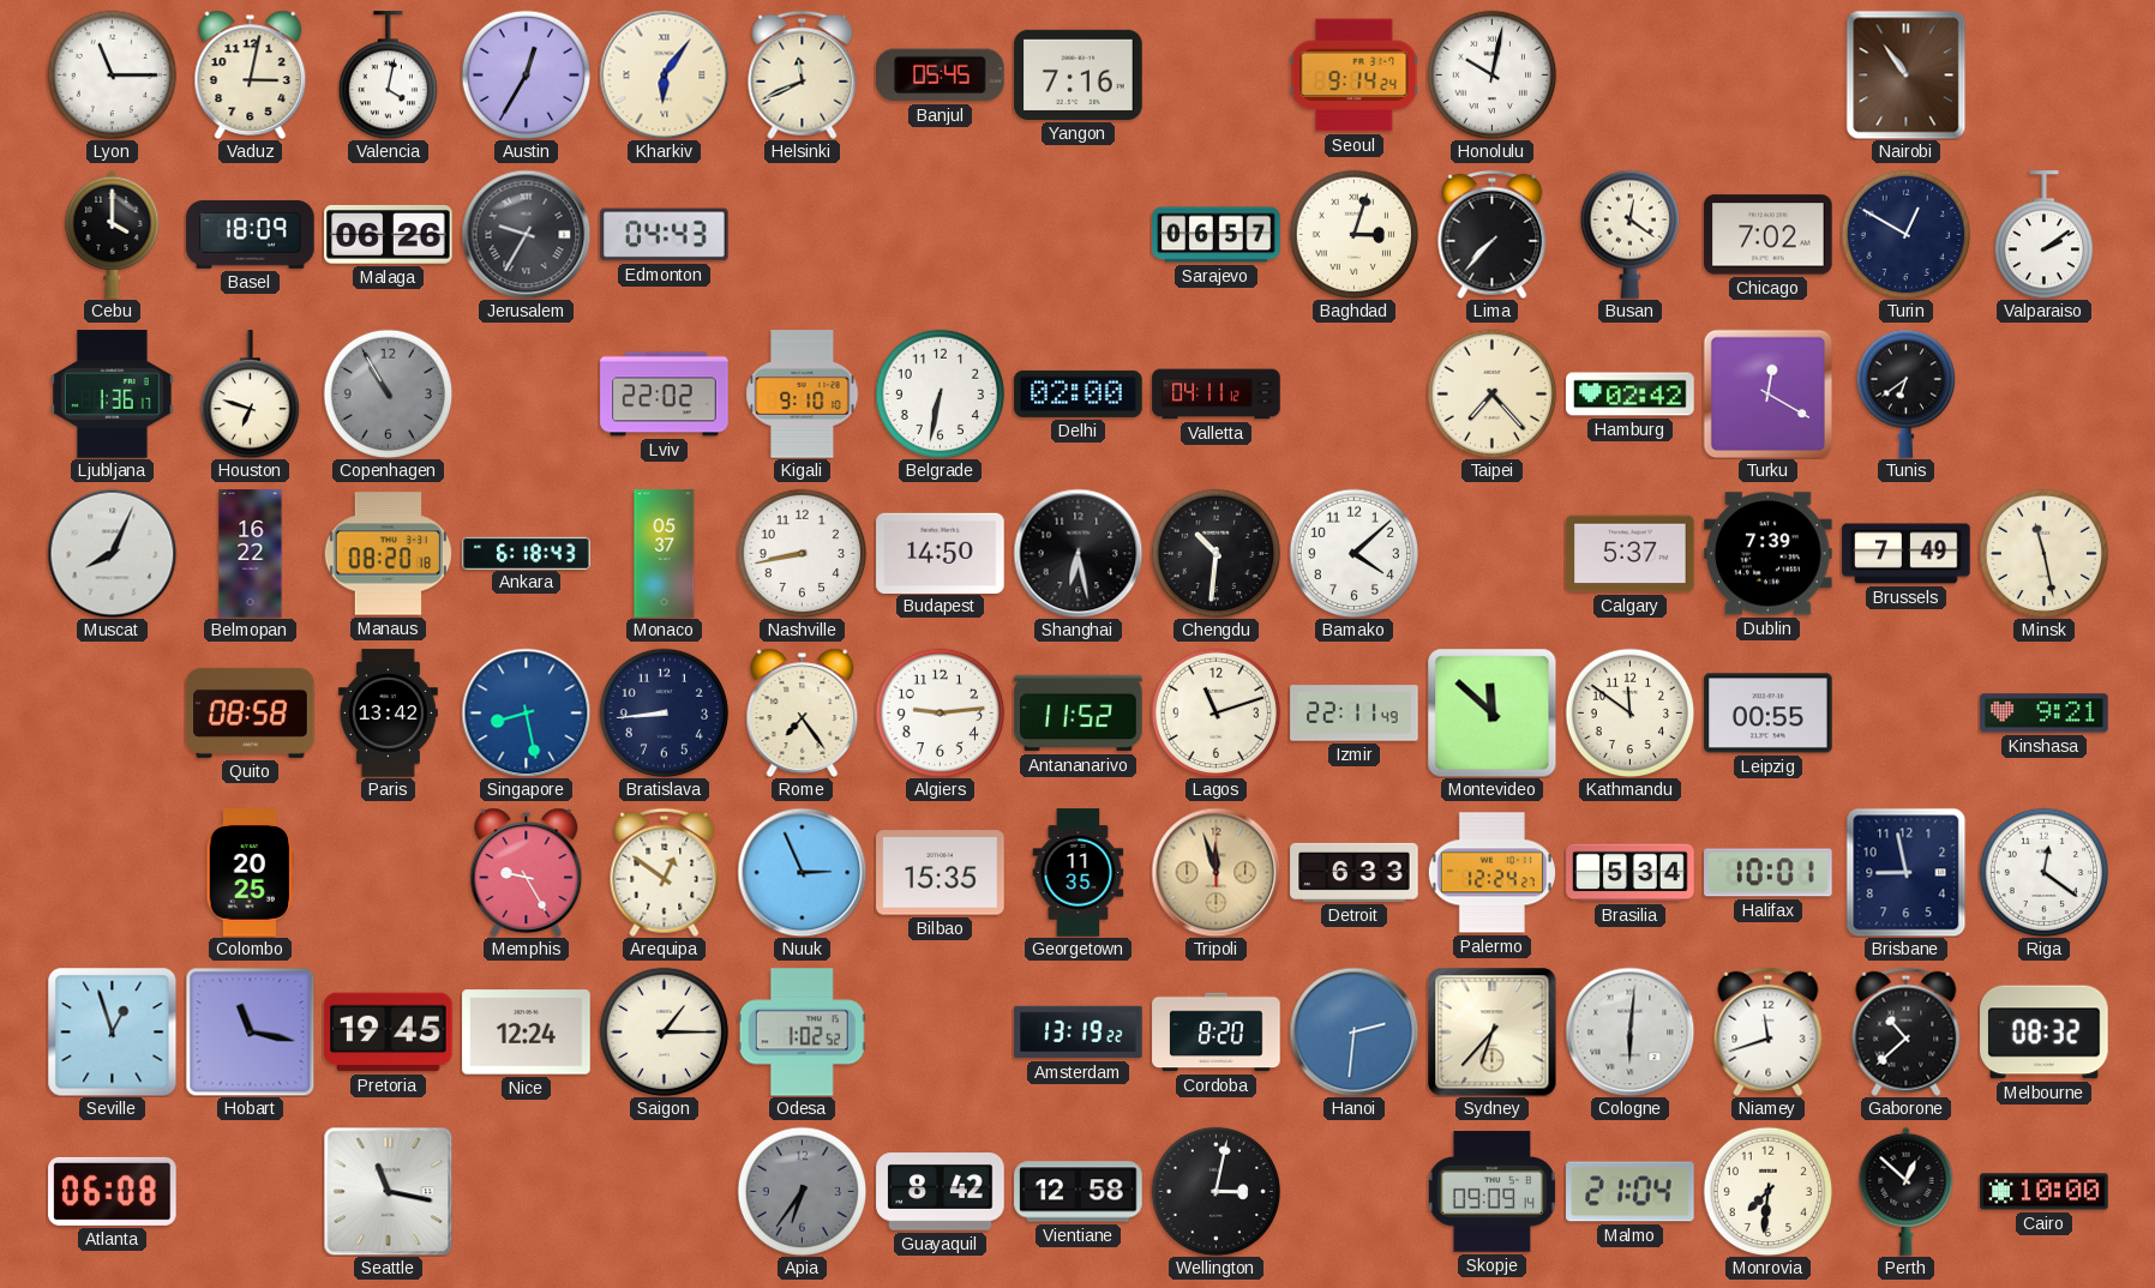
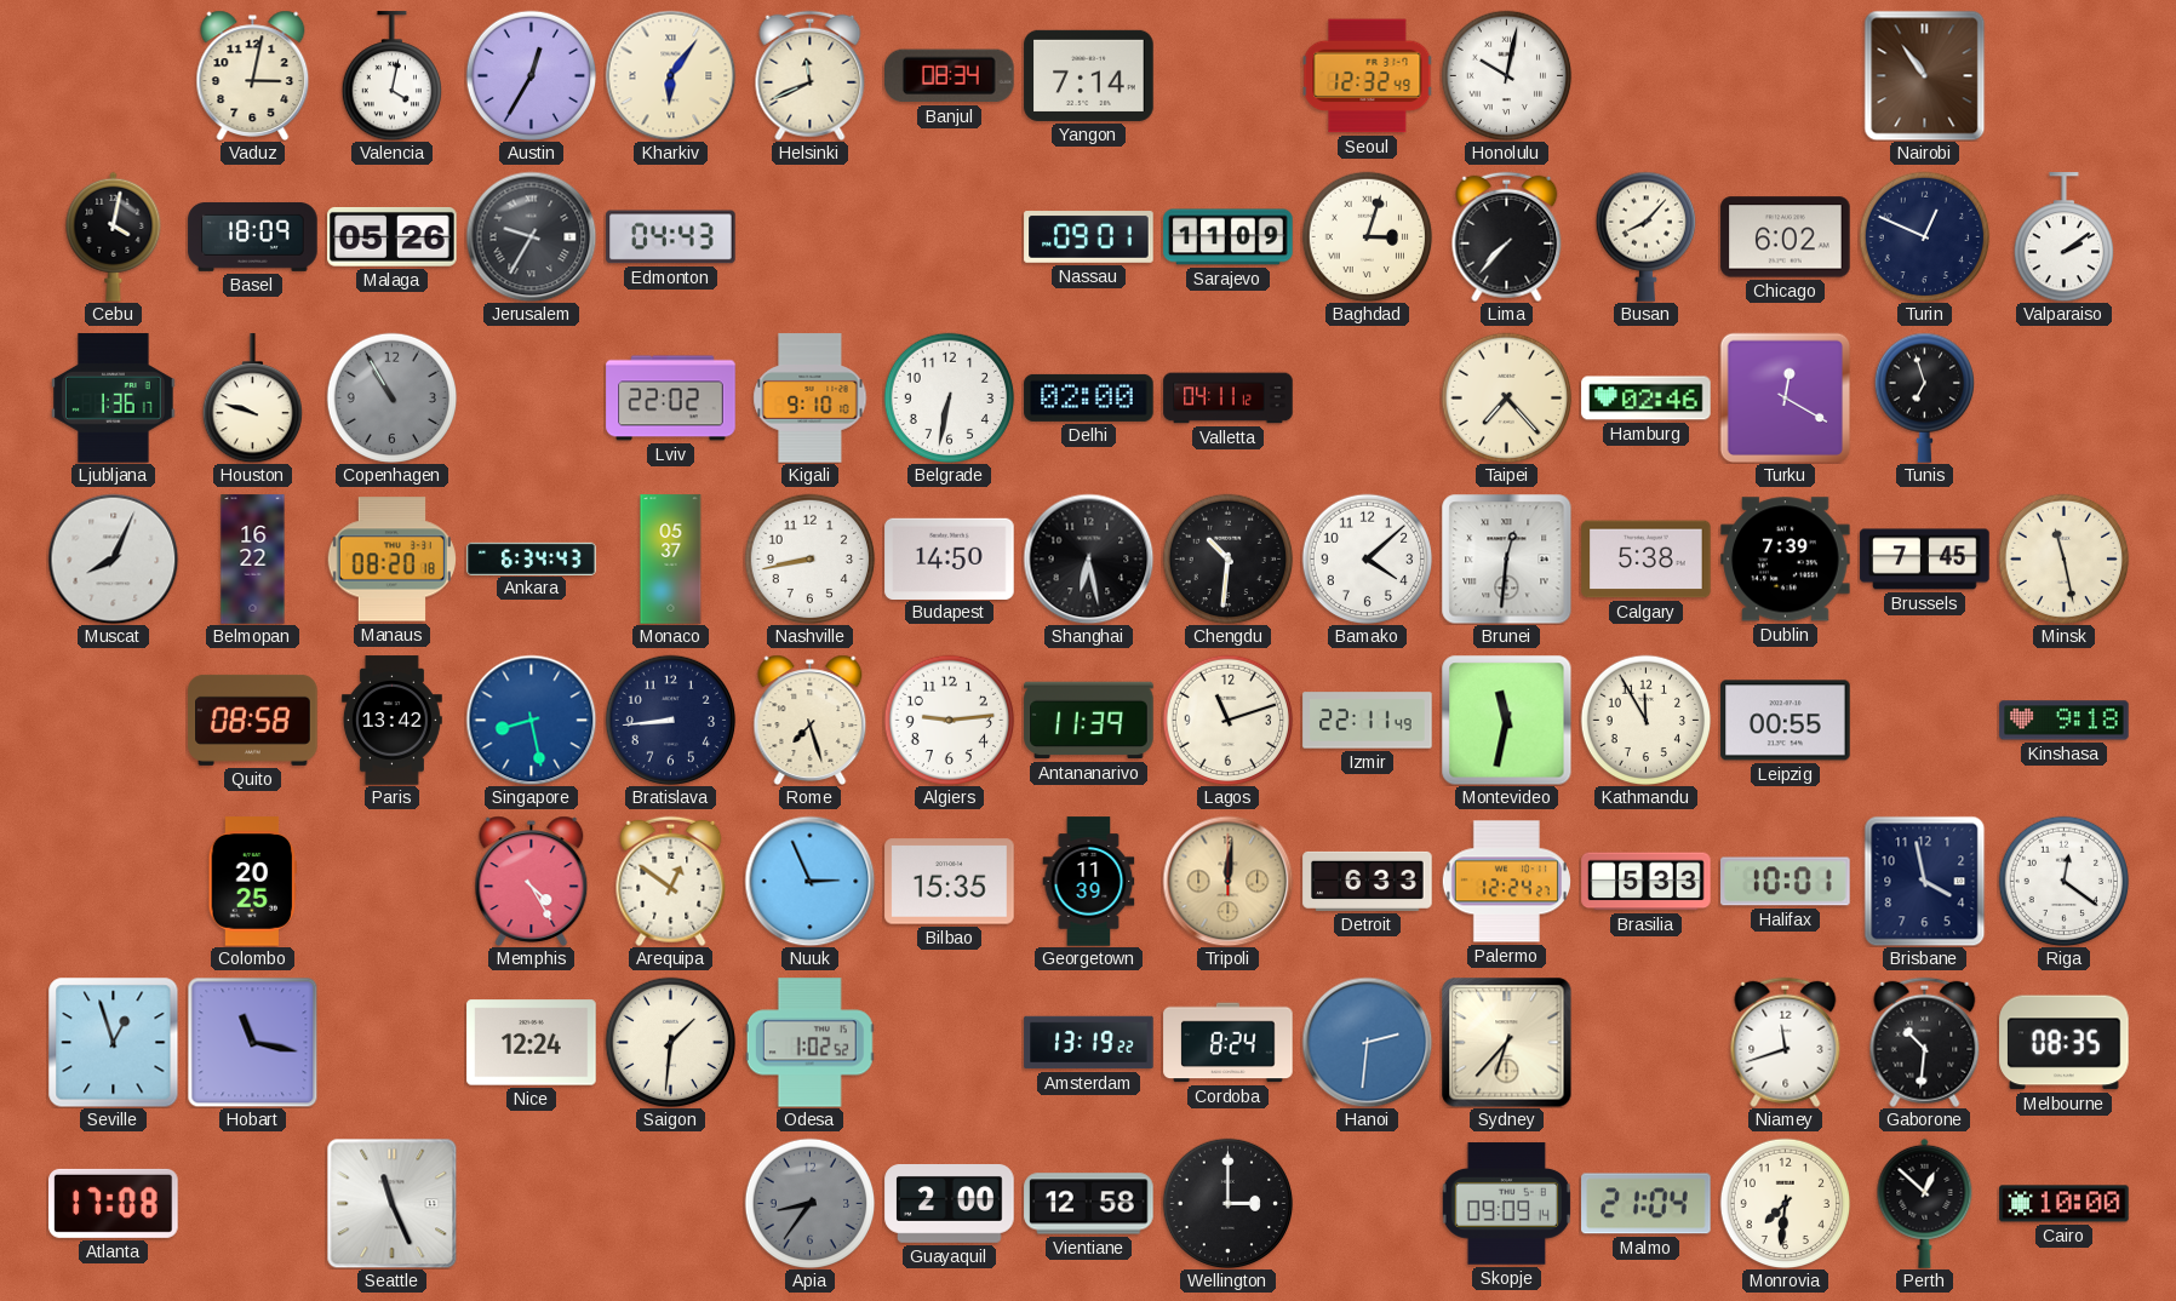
Lyon: 11:15 -> none (112, 74)
Banjul: 05:45 -> 08:34 (950, 76)
Yangon: 7:16 -> 7:14 (1089, 75)
Seoul: 9:14 -> 12:32 (1367, 76)
Cebu: 4:00 -> 4:02 (114, 236)
Malaga: 06:26 -> 05:26 (393, 237)
Nassau: none -> 09:01 (1089, 237)
Sarajevo: 06:57 -> 11:09 (1229, 237)
Busan: 12:21 -> 8:07 (1645, 236)
Chicago: 7:02 -> 6:02 (1786, 237)
Turin: 12:50 -> 12:49 (1924, 236)
Houston: 6:48 -> 9:48 (252, 399)
Hamburg: 02:42 -> 02:46 (1647, 399)
Tunis: 6:39 -> 6:57 (1924, 397)
Ankara: 6:18 -> 6:34 (532, 558)
Brunei: none -> 12:31 (1506, 558)
Calgary: 5:37 -> 5:38 (1647, 560)
Brussels: 7:49 -> 7:45 (1925, 560)
Rome: 7:24 -> 7:27 (811, 720)
Antananarivo: 11:52 -> 11:39 (1089, 721)
Montevideo: 11:52 -> 11:32 (1506, 720)
Kathmandu: 11:51 -> 11:55 (1645, 720)
Kinshasa: 9:21 -> 9:18 (2065, 721)
Memphis: 9:25 -> 4:25 (532, 881)
Georgetown: 11:35 -> 11:39 (1089, 882)
Tripoli: 11:57 -> 12:01 (1227, 881)
Brasilia: 5:34 -> 5:33 (1647, 882)
Brisbane: 8:58 -> 3:58 (1925, 881)
Pretoria: 19:45 -> none (389, 1033)
Saigon: 1:15 -> 1:31 (670, 1042)
Cordoba: 8:20 -> 8:24 (1229, 1043)
Cologne: 6:01 -> none (1629, 1031)
Gaborone: 10:38 -> 10:31 (1925, 1042)
Melbourne: 08:32 -> 08:35 (2065, 1043)
Atlanta: 06:08 -> 17:08 (114, 1203)
Seattle: 11:17 -> 11:26 (391, 1203)
Apia: 6:36 -> 8:36 (809, 1203)
Guayaquil: 8:42 -> 2:00 (950, 1204)
Wellington: 3:02 -> 3:00 (1227, 1203)
